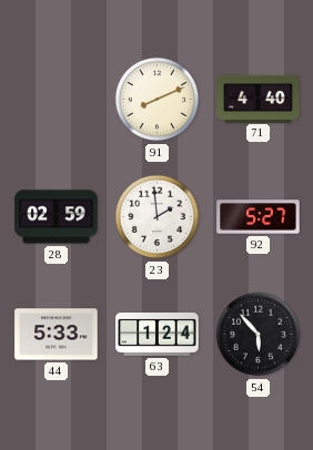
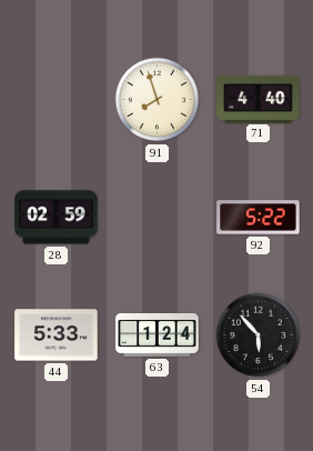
91: 8:11 -> 7:57 (158, 100)
23: 1:59 -> none (158, 217)
92: 5:27 -> 5:22 (259, 218)
